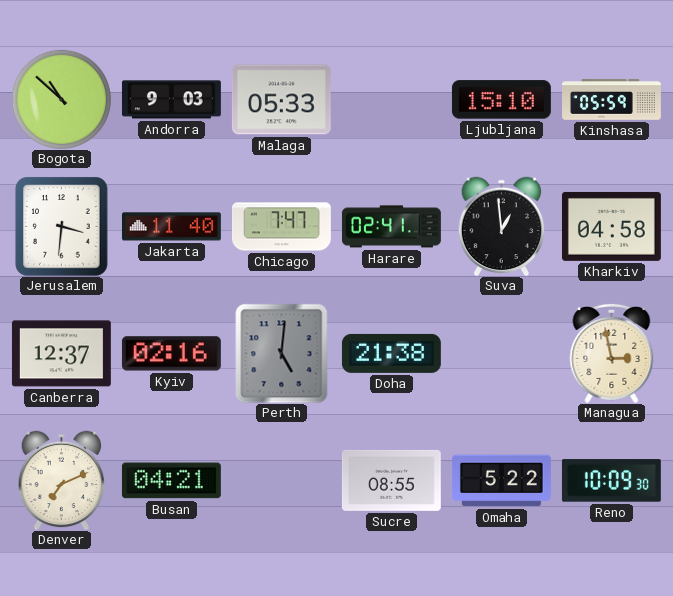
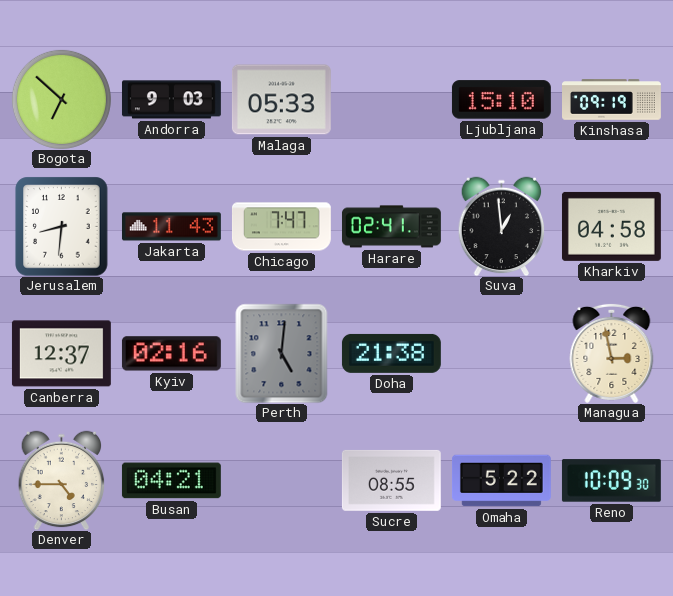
Bogota: 10:52 -> 6:52 (61, 99)
Kinshasa: 05:59 -> 09:19 (612, 100)
Jerusalem: 3:31 -> 8:31 (62, 226)
Jakarta: 11:40 -> 11:43 (171, 227)
Denver: 7:11 -> 4:45 (62, 480)
